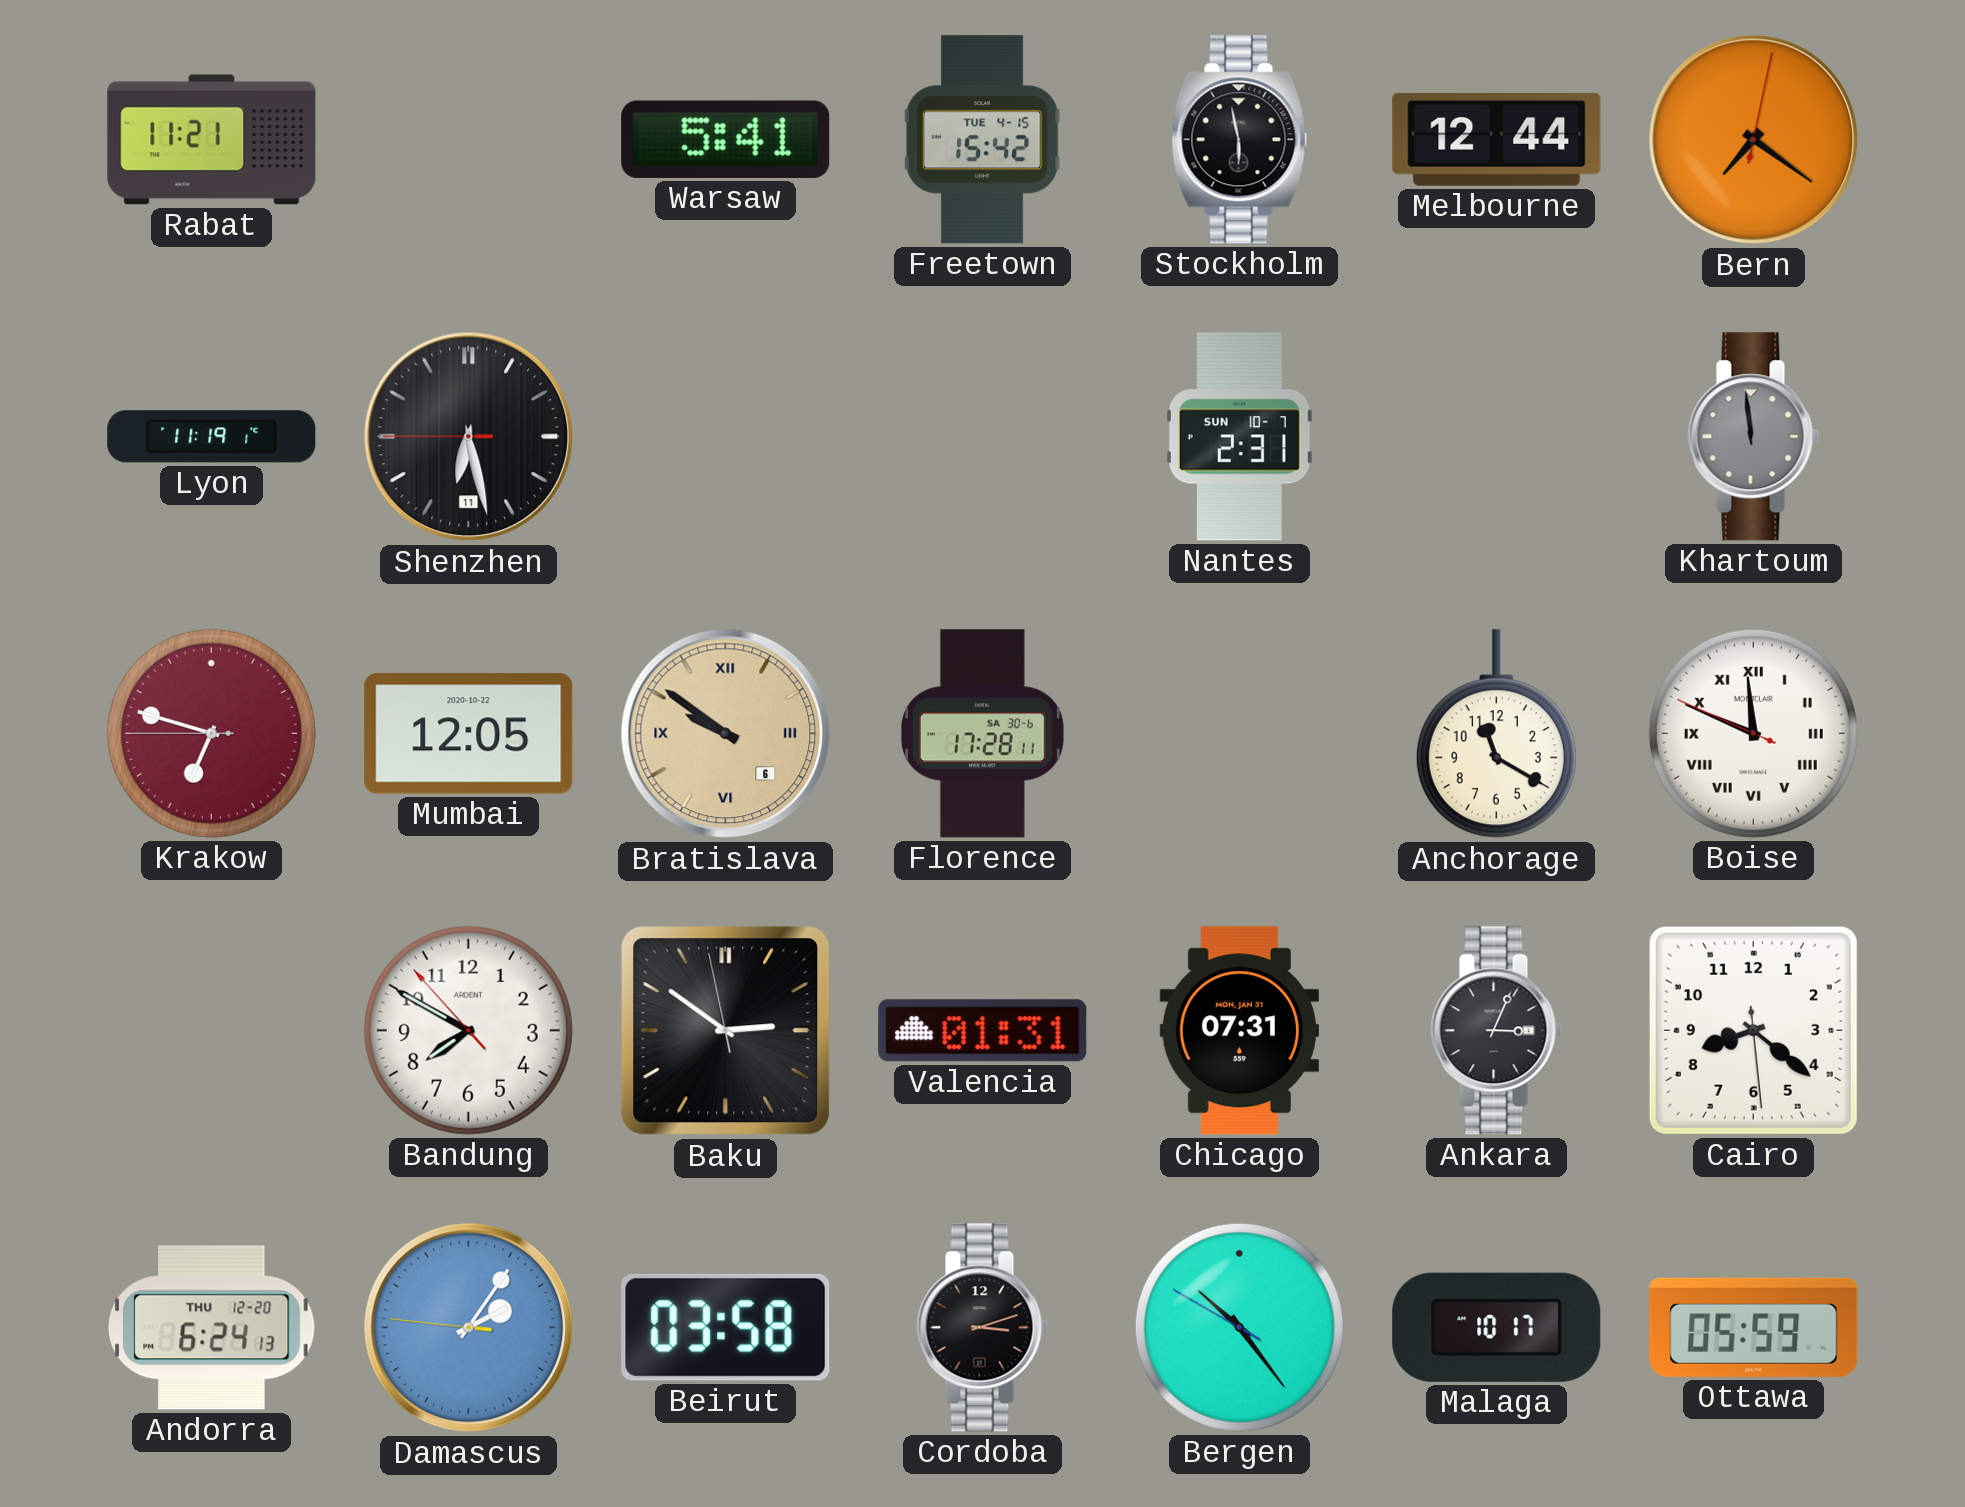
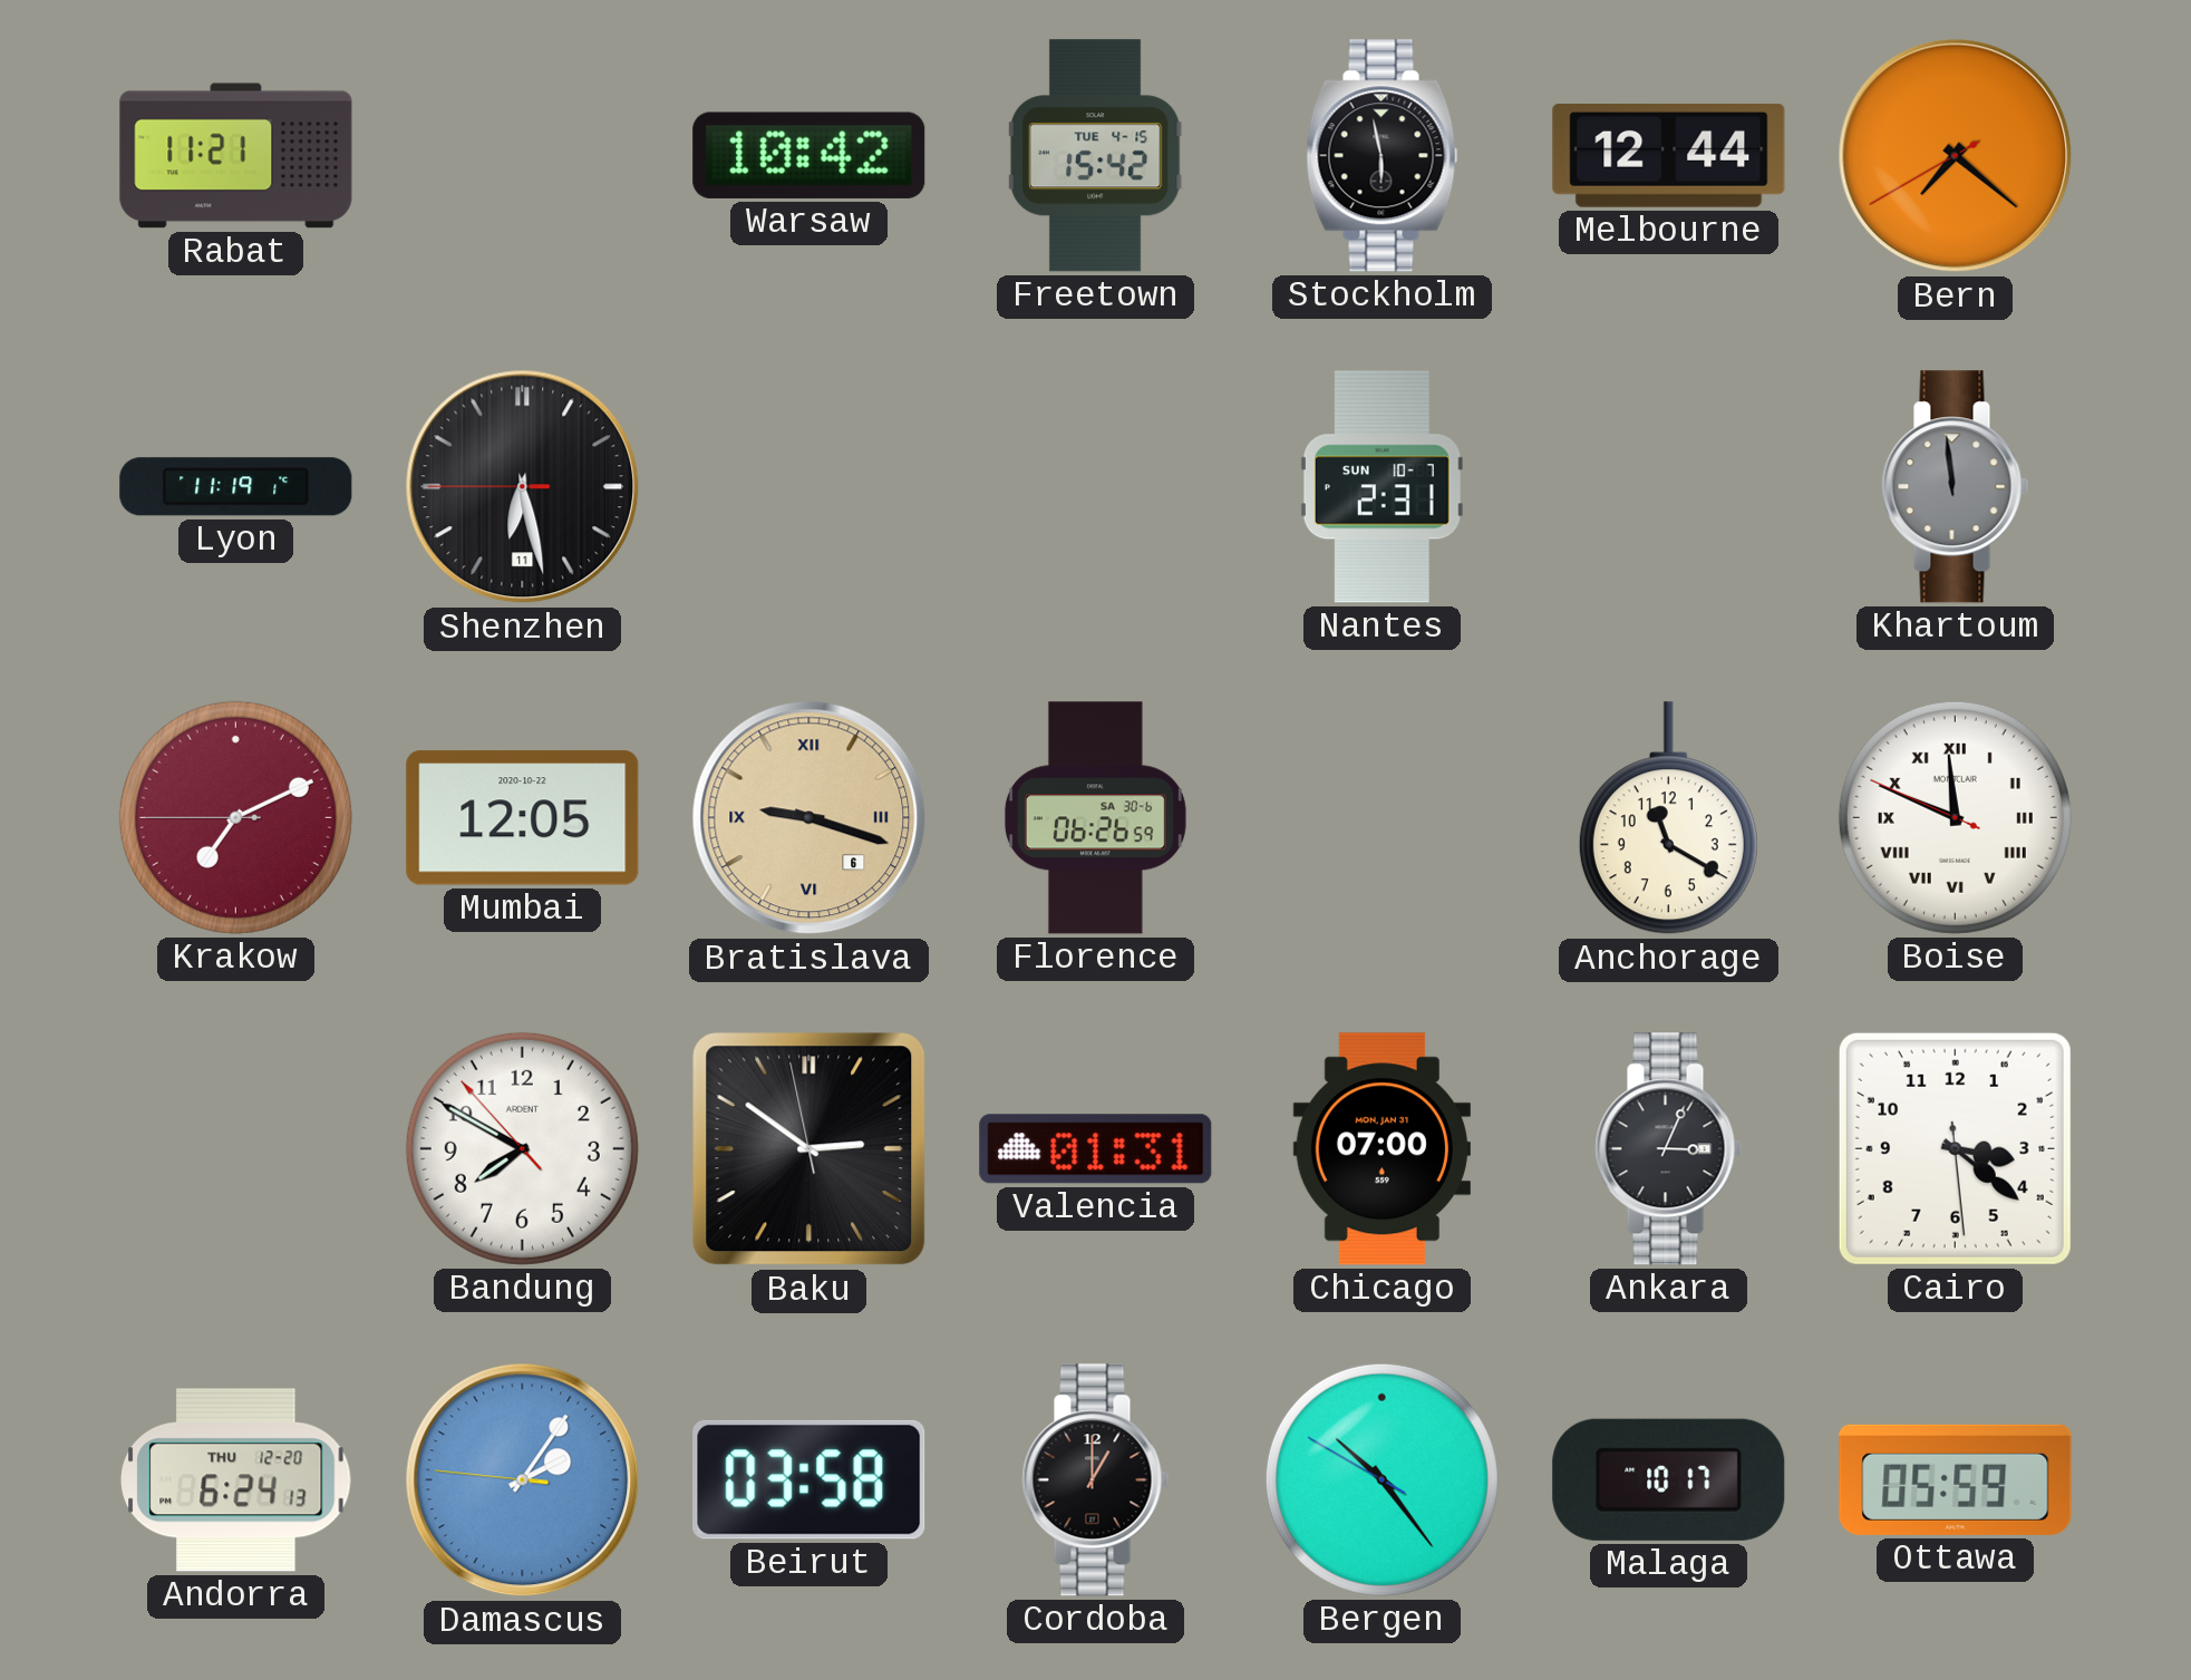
Warsaw: 5:41 -> 10:42 (809, 155)
Bern: 7:21:02 -> 7:21:40 (1956, 156)
Krakow: 6:47 -> 7:10 (235, 817)
Bratislava: 9:51 -> 9:18 (809, 818)
Florence: 17:28 -> 06:26 (1095, 818)
Chicago: 07:31 -> 07:00 (1382, 1149)
Cairo: 8:21 -> 3:21 (1955, 1148)
Cordoba: 3:12 -> 1:00 (1096, 1480)
